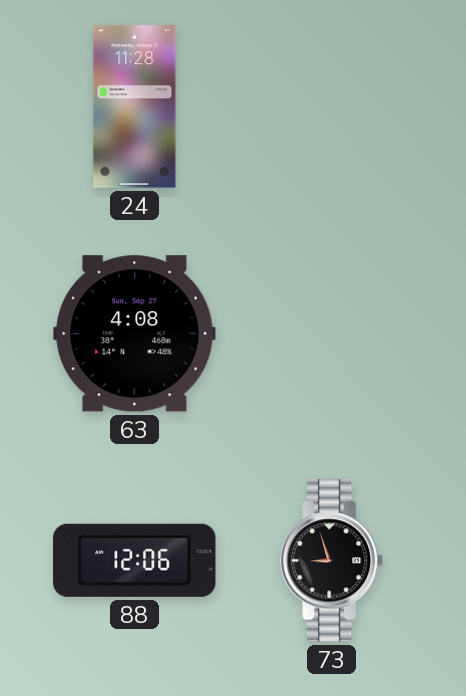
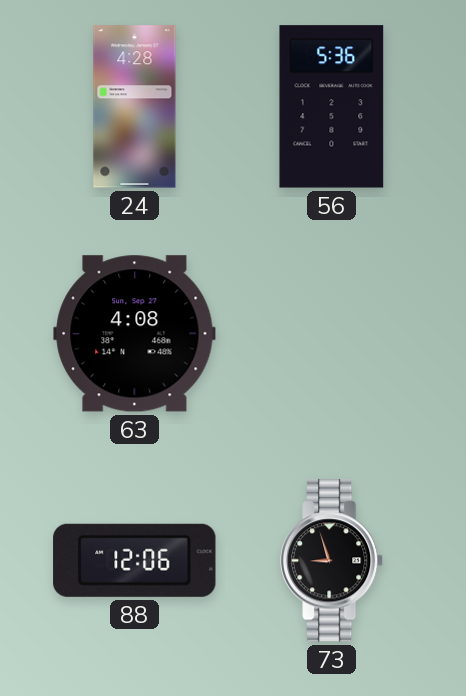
24: 11:28 -> 4:28 (135, 107)
56: none -> 5:36 (332, 107)
